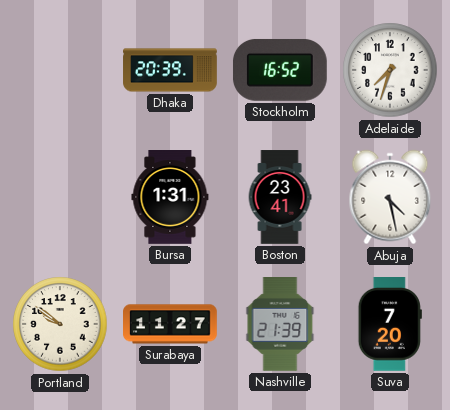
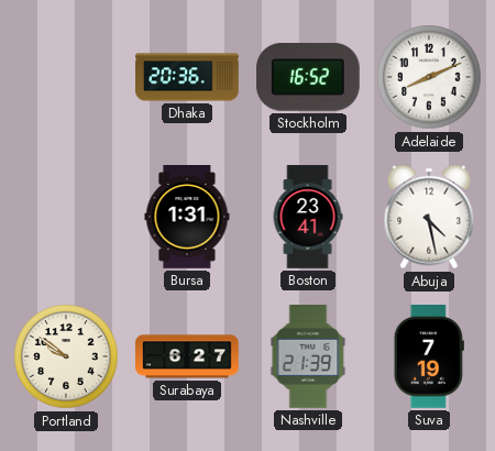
Dhaka: 20:39 -> 20:36 (187, 77)
Adelaide: 7:33 -> 8:11 (429, 77)
Surabaya: 11:27 -> 6:27 (187, 356)
Suva: 7:20 -> 7:19 (429, 358)
